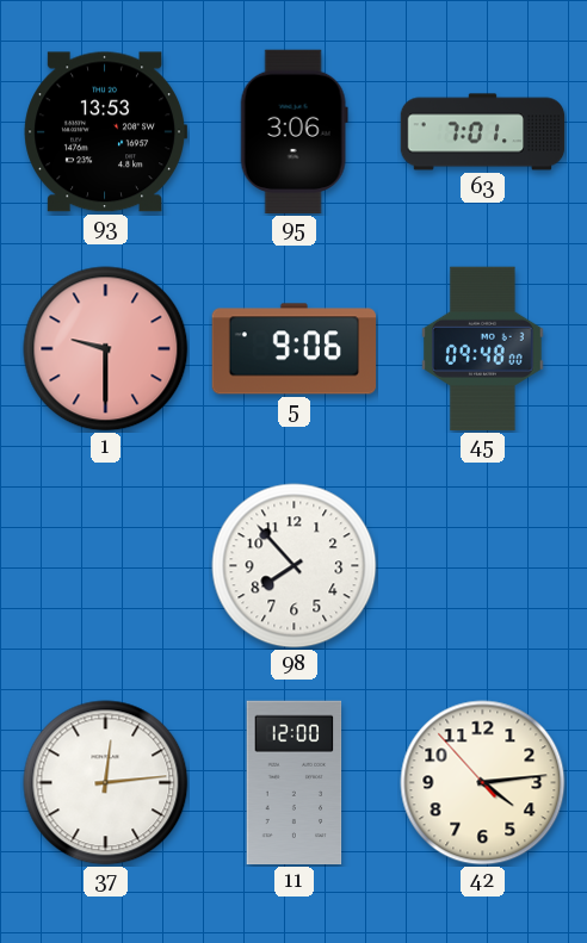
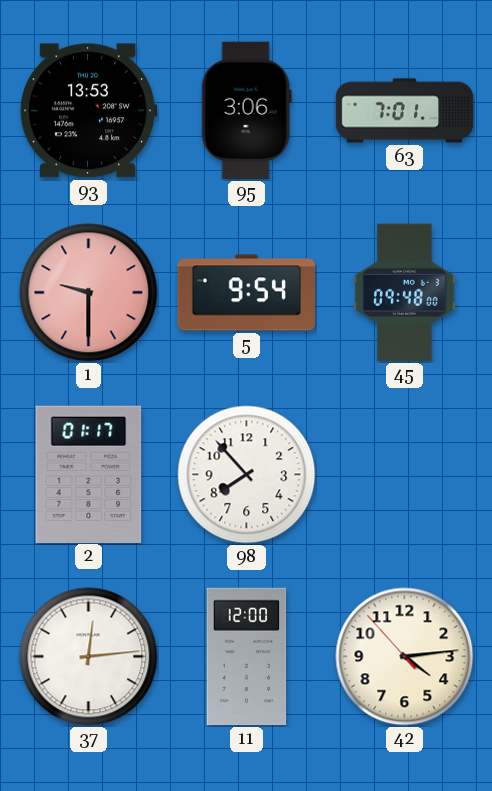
5: 9:06 -> 9:54 (247, 293)
2: none -> 01:17 (89, 474)
